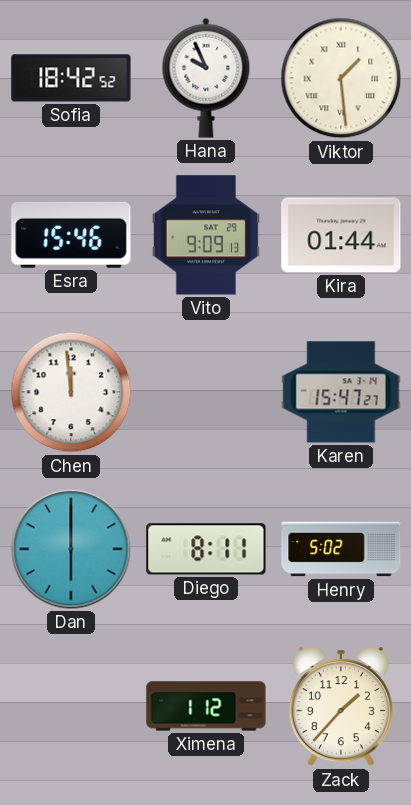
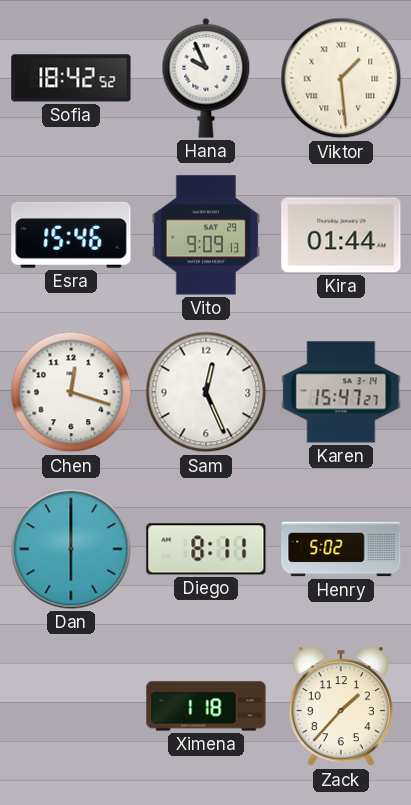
Chen: 11:59 -> 12:18 (71, 392)
Sam: none -> 12:26 (206, 392)
Ximena: 1:12 -> 1:18 (206, 706)
